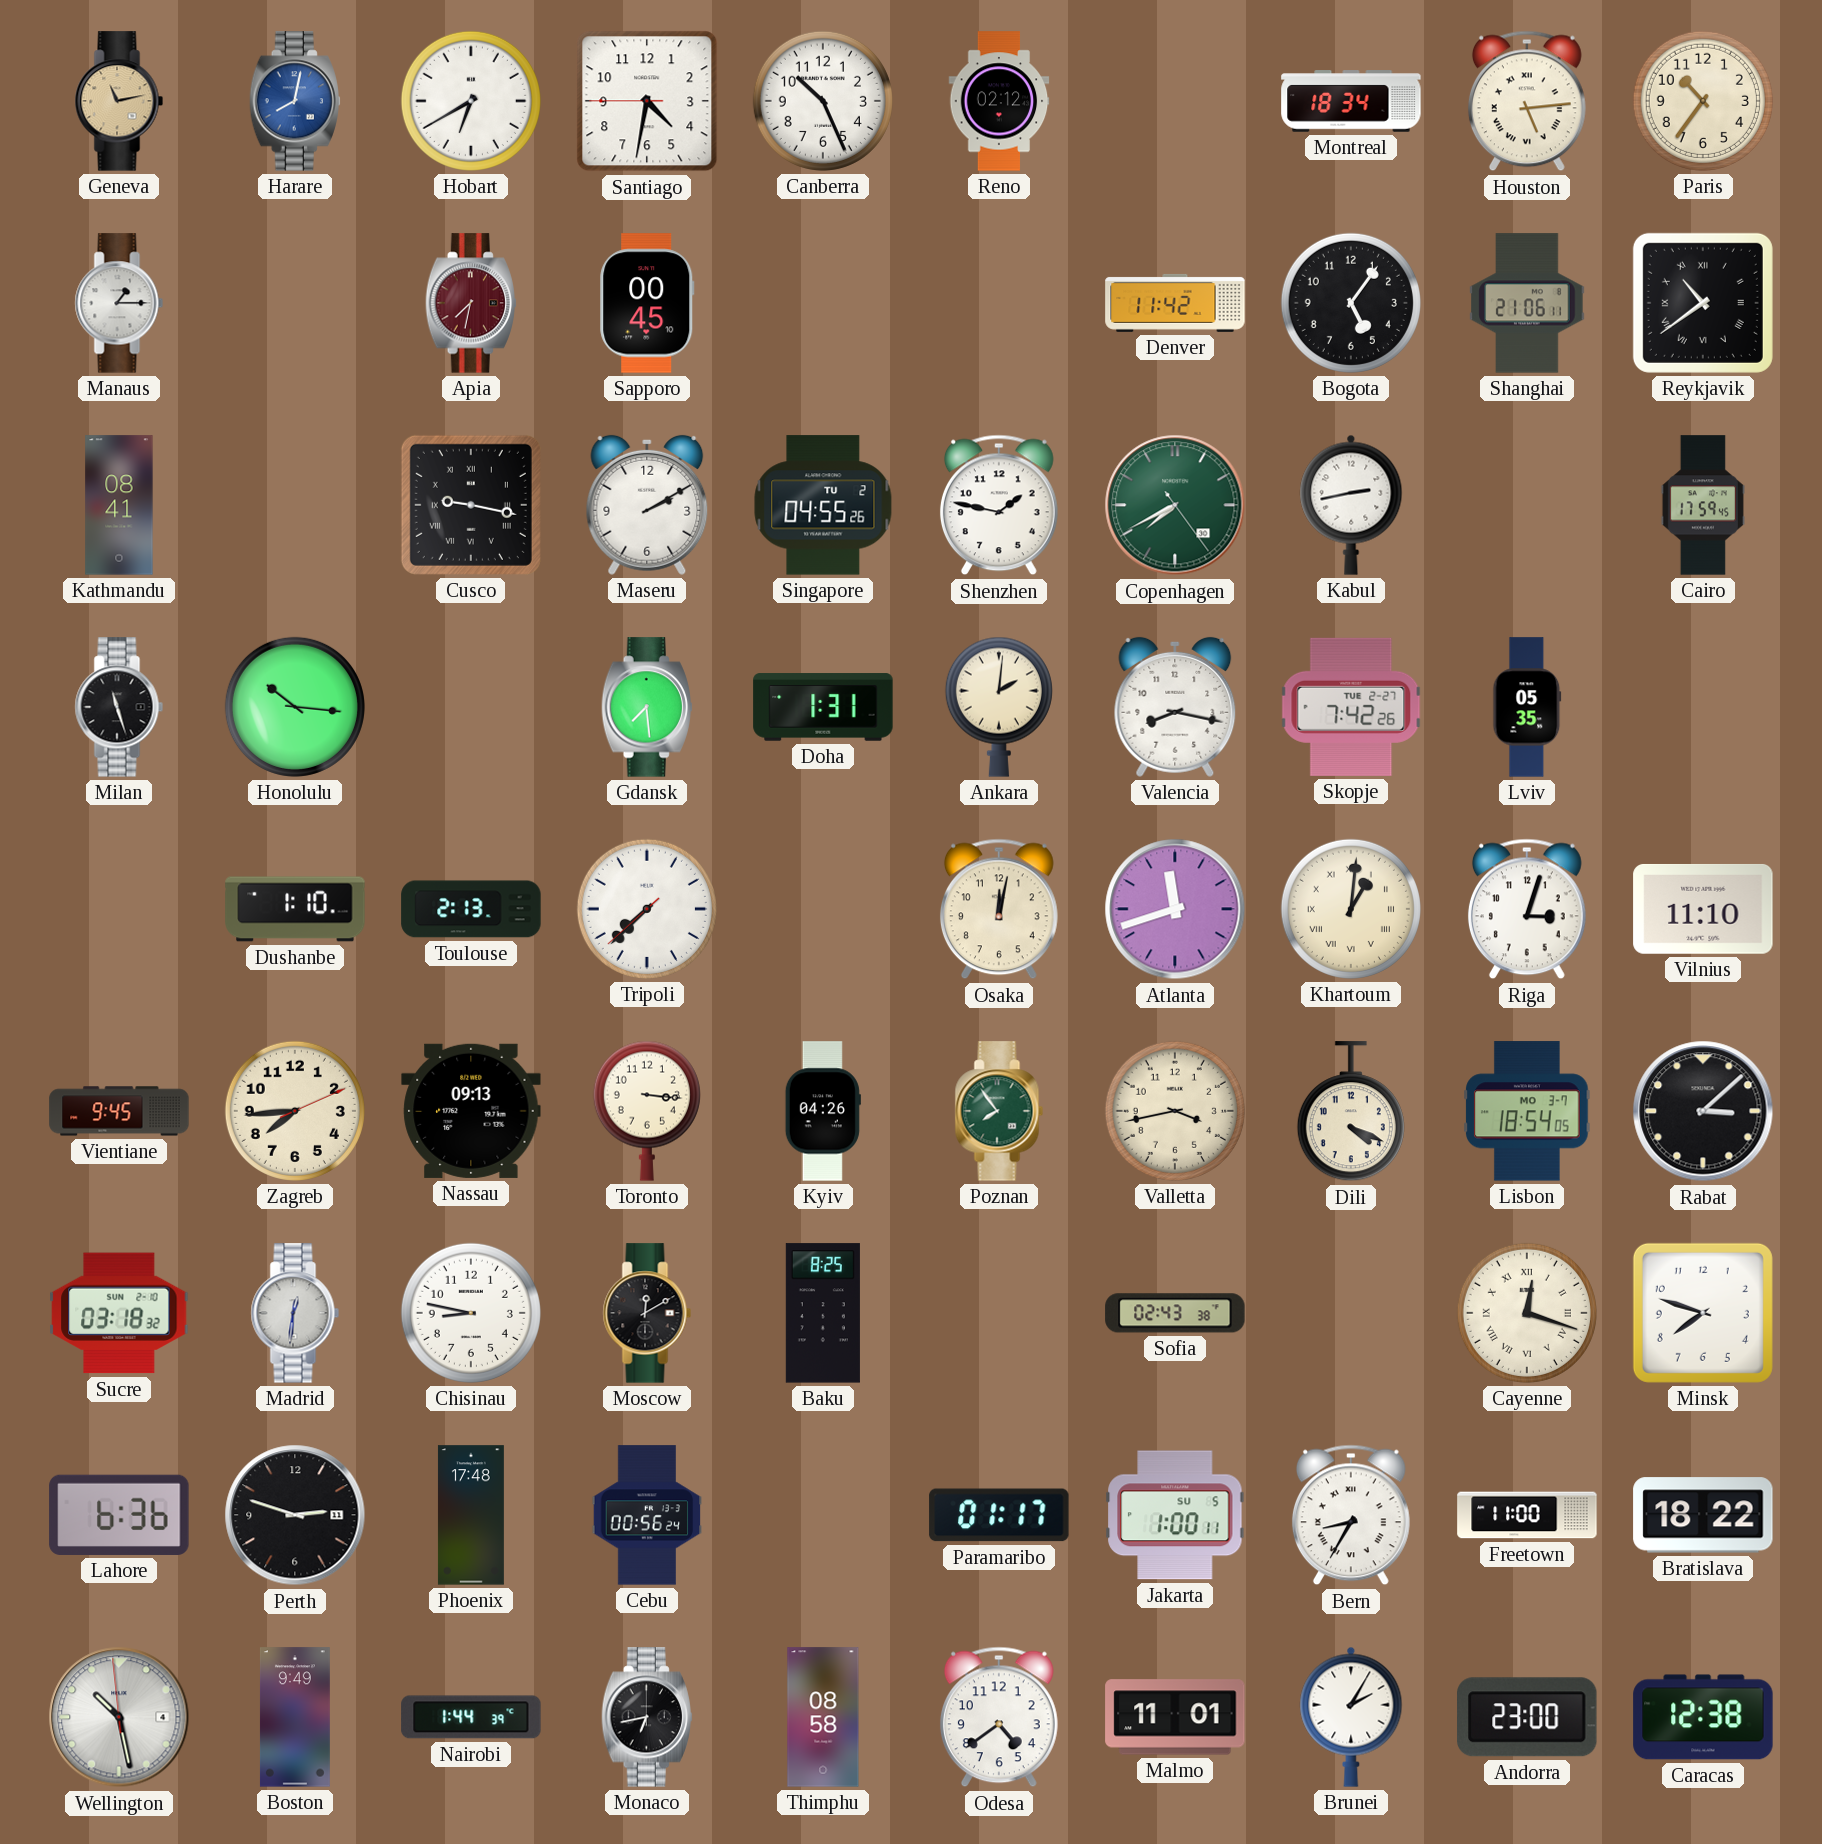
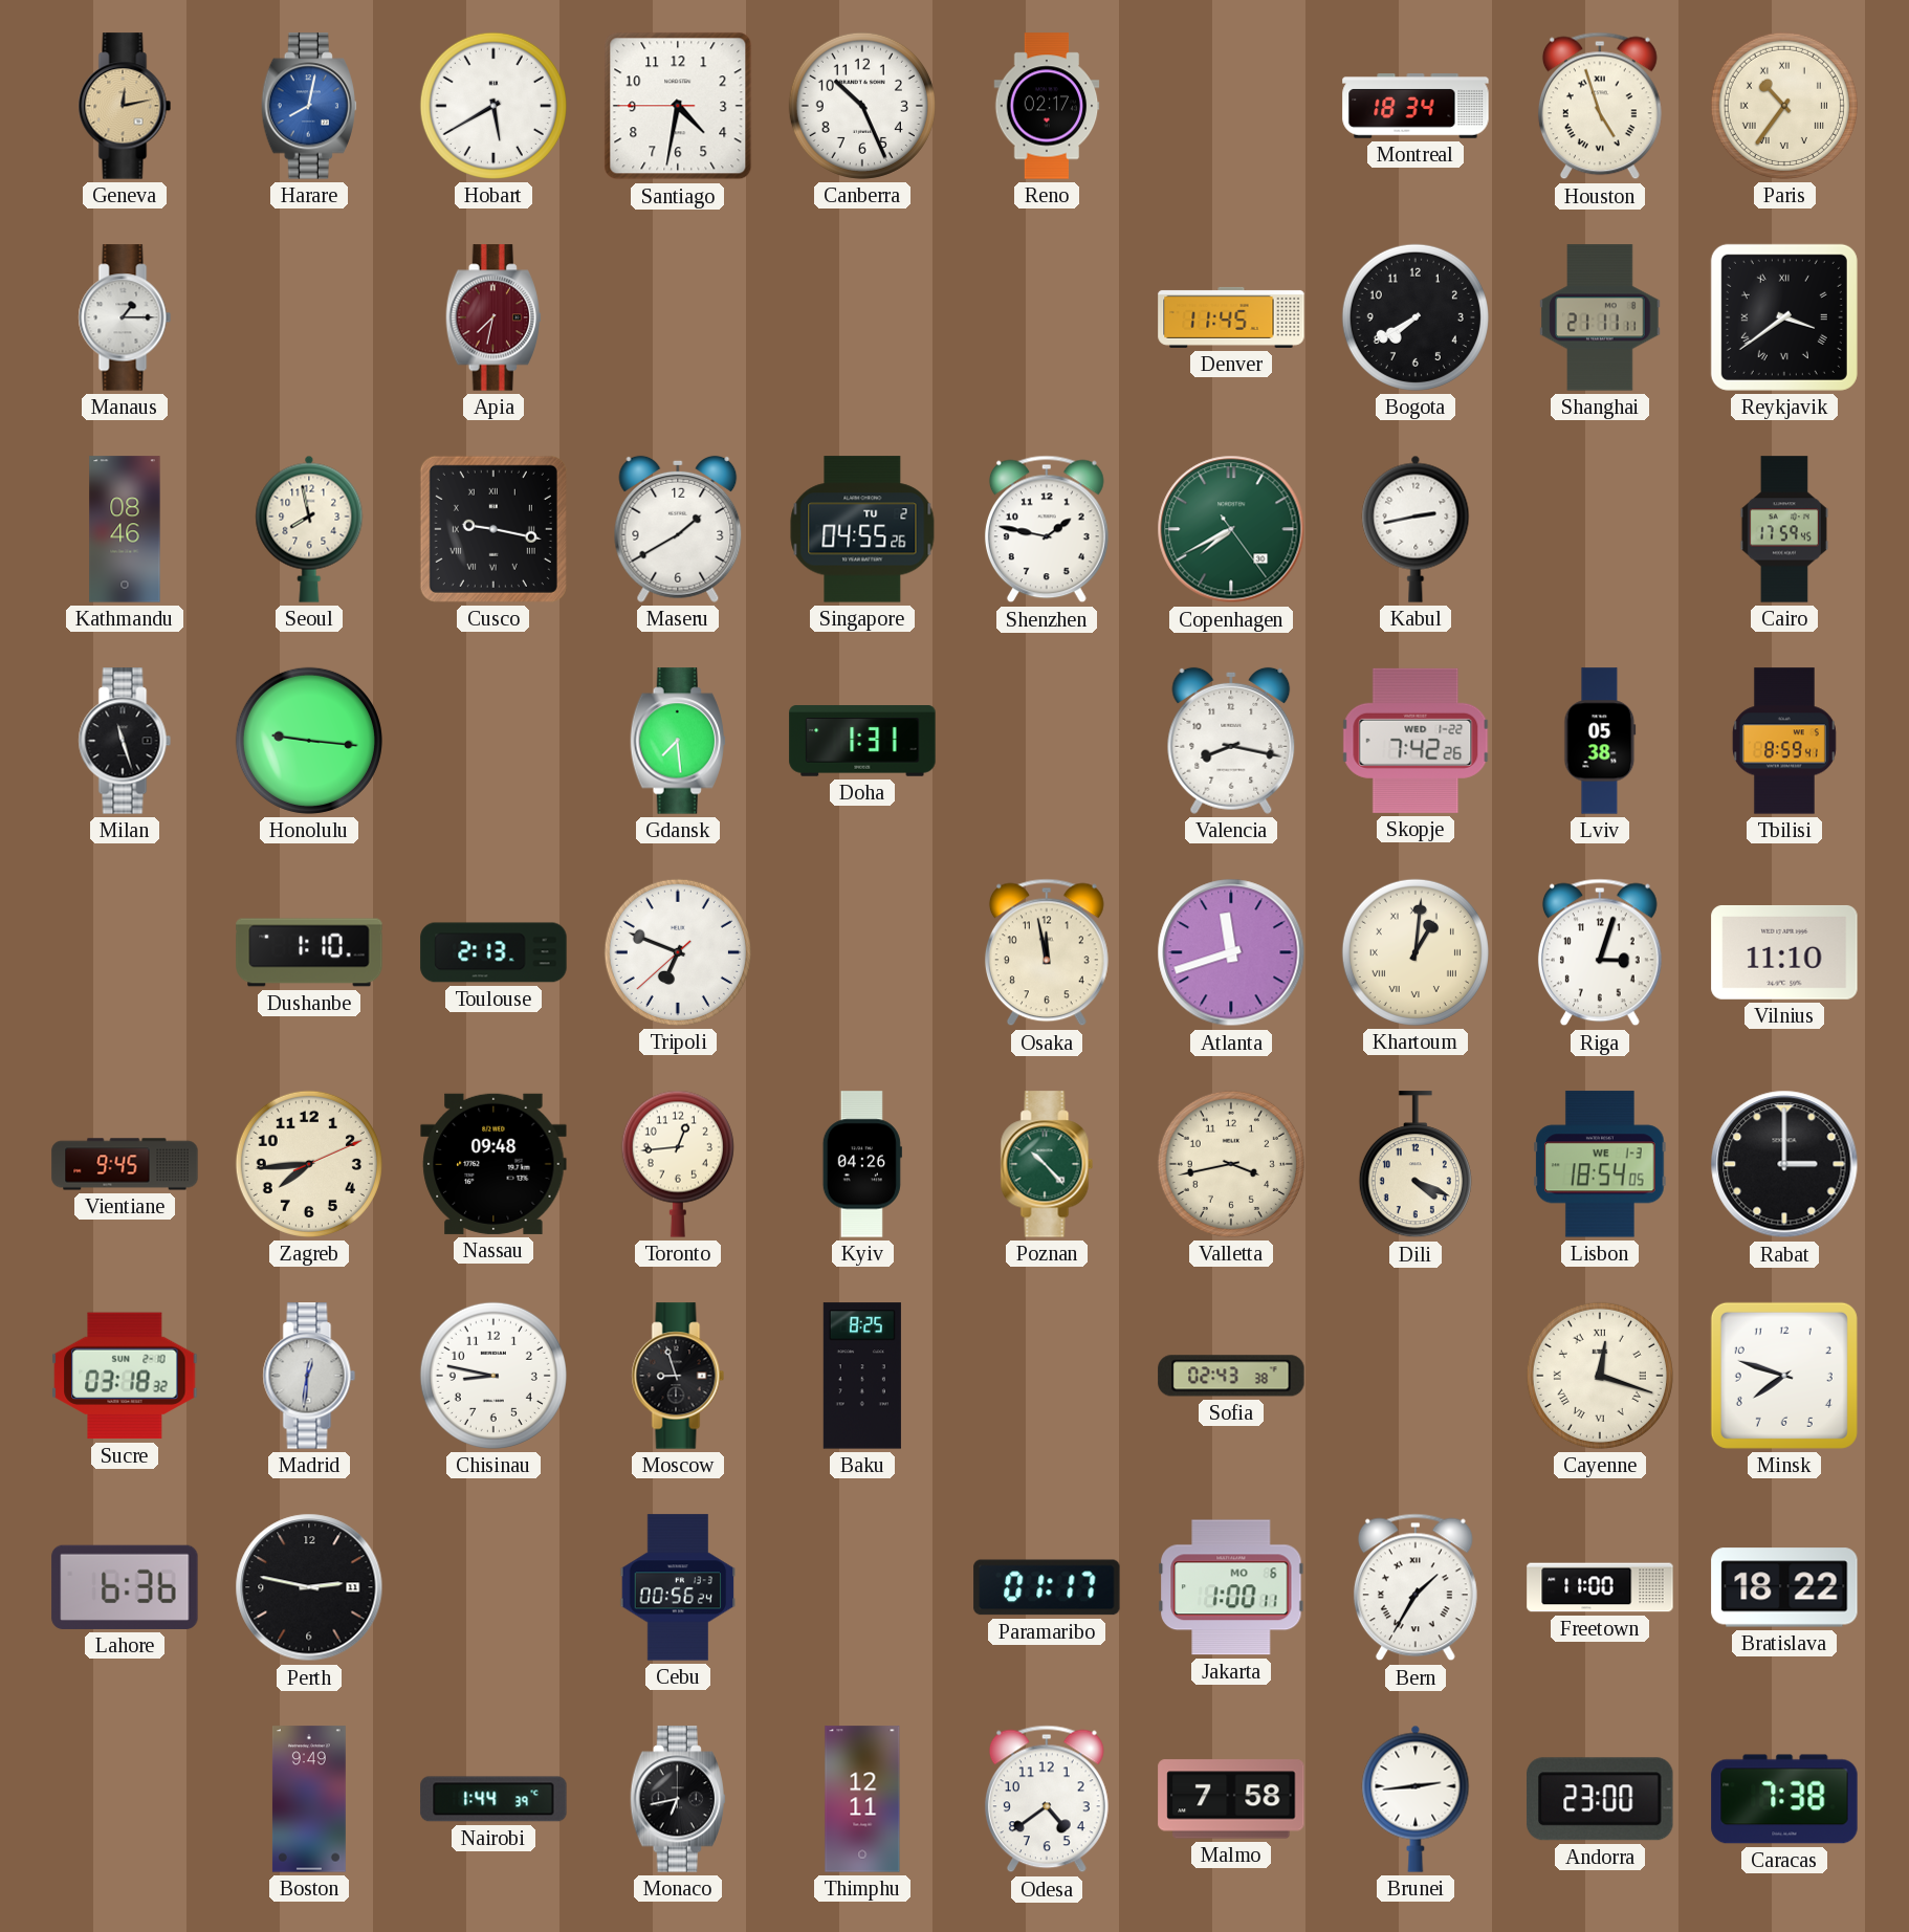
Geneva: 11:13 -> 12:13 (125, 106)
Hobart: 6:40 -> 5:40 (493, 106)
Reno: 02:12 -> 02:17 (1047, 106)
Houston: 5:14 -> 4:57 (1600, 106)
Paris numerals: Arabic -> Roman (1784, 106)
Sapporo: 00:45 -> none (647, 303)
Denver: 11:42 -> 11:45 (1231, 317)
Bogota: 5:06 -> 7:40 (1416, 317)
Shanghai: 21:06 -> 21:11 (1600, 317)
Reykjavik: 10:39 -> 3:39 (1784, 317)
Kathmandu: 08:41 -> 08:46 (125, 529)
Seoul: none -> 7:58 (309, 529)
Maseru: 2:10 -> 1:40 (678, 529)
Honolulu: 10:16 -> 9:16 (309, 741)
Ankara: 2:01 -> none (999, 707)
Skopje date: TUE 2-27 -> WED 1-22 (1416, 741)
Lviv: 05:35 -> 05:38 (1600, 741)
Tbilisi: none -> 8:59 (1784, 741)
Tripoli: 7:37 -> 6:48 (678, 952)
Osaka: 12:02 -> 11:58 (1047, 952)
Nassau: 09:13 -> 09:48 (493, 1164)
Toronto: 3:16 -> 12:44 (678, 1164)
Poznan: 7:54 -> 10:23 (1047, 1164)
Lisbon date: MO 3-7 -> WE 1-3 (1600, 1164)
Rabat: 3:08 -> 3:00 (1784, 1164)
Moscow: 12:10 -> 8:57 (678, 1376)
Perth: 2:48 -> 2:47 (309, 1587)
Phoenix: 17:48 -> none (471, 1515)
Jakarta date: SU 5 -> MO 6 (1231, 1587)
Bern: 8:35 -> 1:35 (1416, 1587)
Wellington: 10:27 -> none (119, 1717)
Thimphu: 08:58 -> 12:11 (862, 1799)
Malmo: 11:01 -> 7:58 (1231, 1799)
Brunei: 2:05 -> 2:44 (1416, 1799)
Caracas: 12:38 -> 7:38 (1784, 1799)
